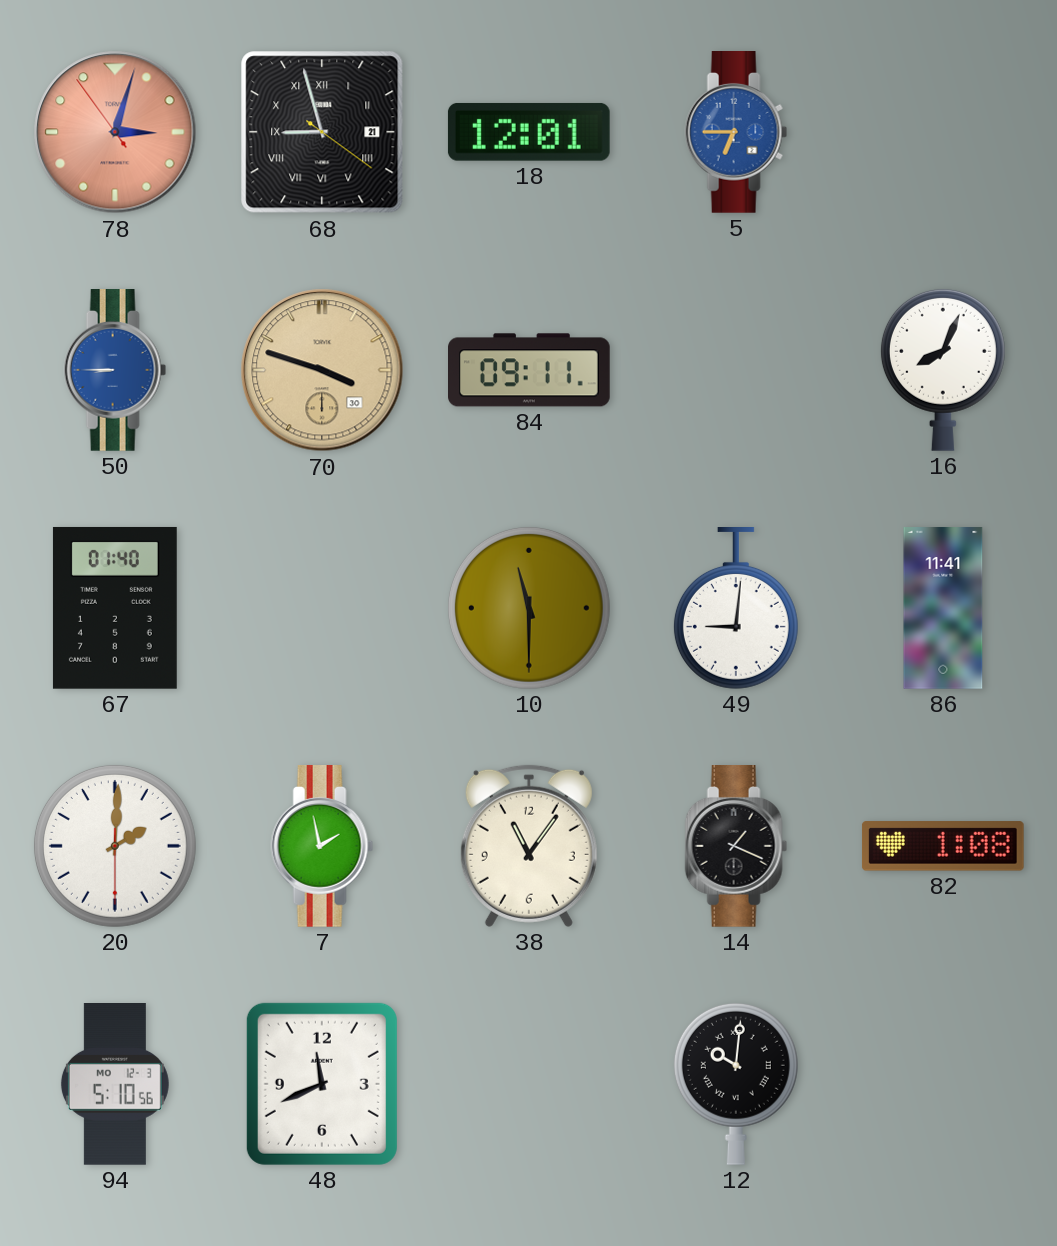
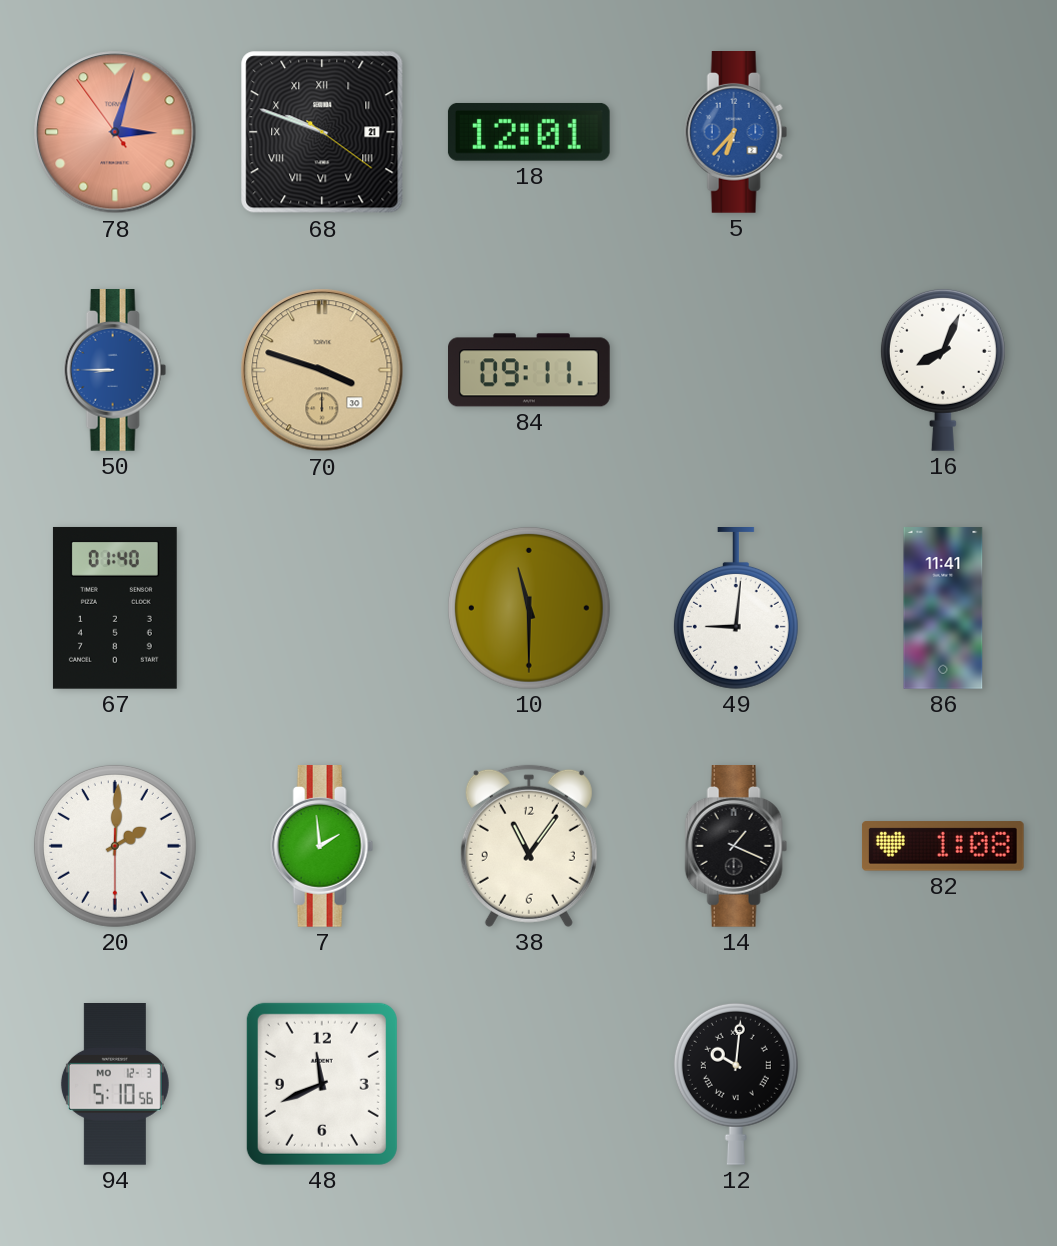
68: 8:57 -> 9:48 (322, 132)
5: 6:45 -> 6:37 (736, 133)
7: 1:58 -> 1:59 (322, 847)
